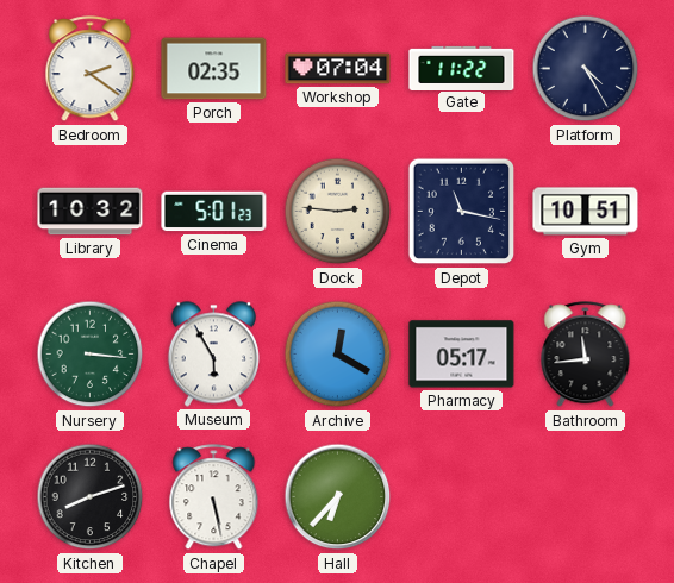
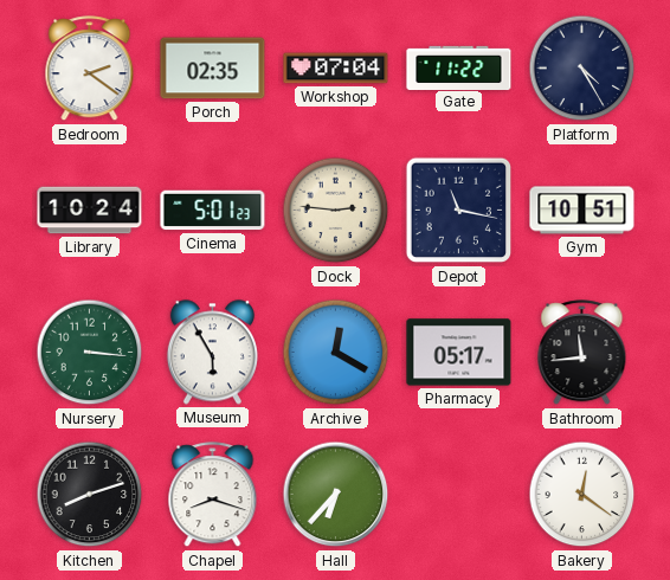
Library: 10:32 -> 10:24 (90, 211)
Chapel: 5:28 -> 8:18 (213, 495)
Bakery: none -> 12:21 (582, 495)
